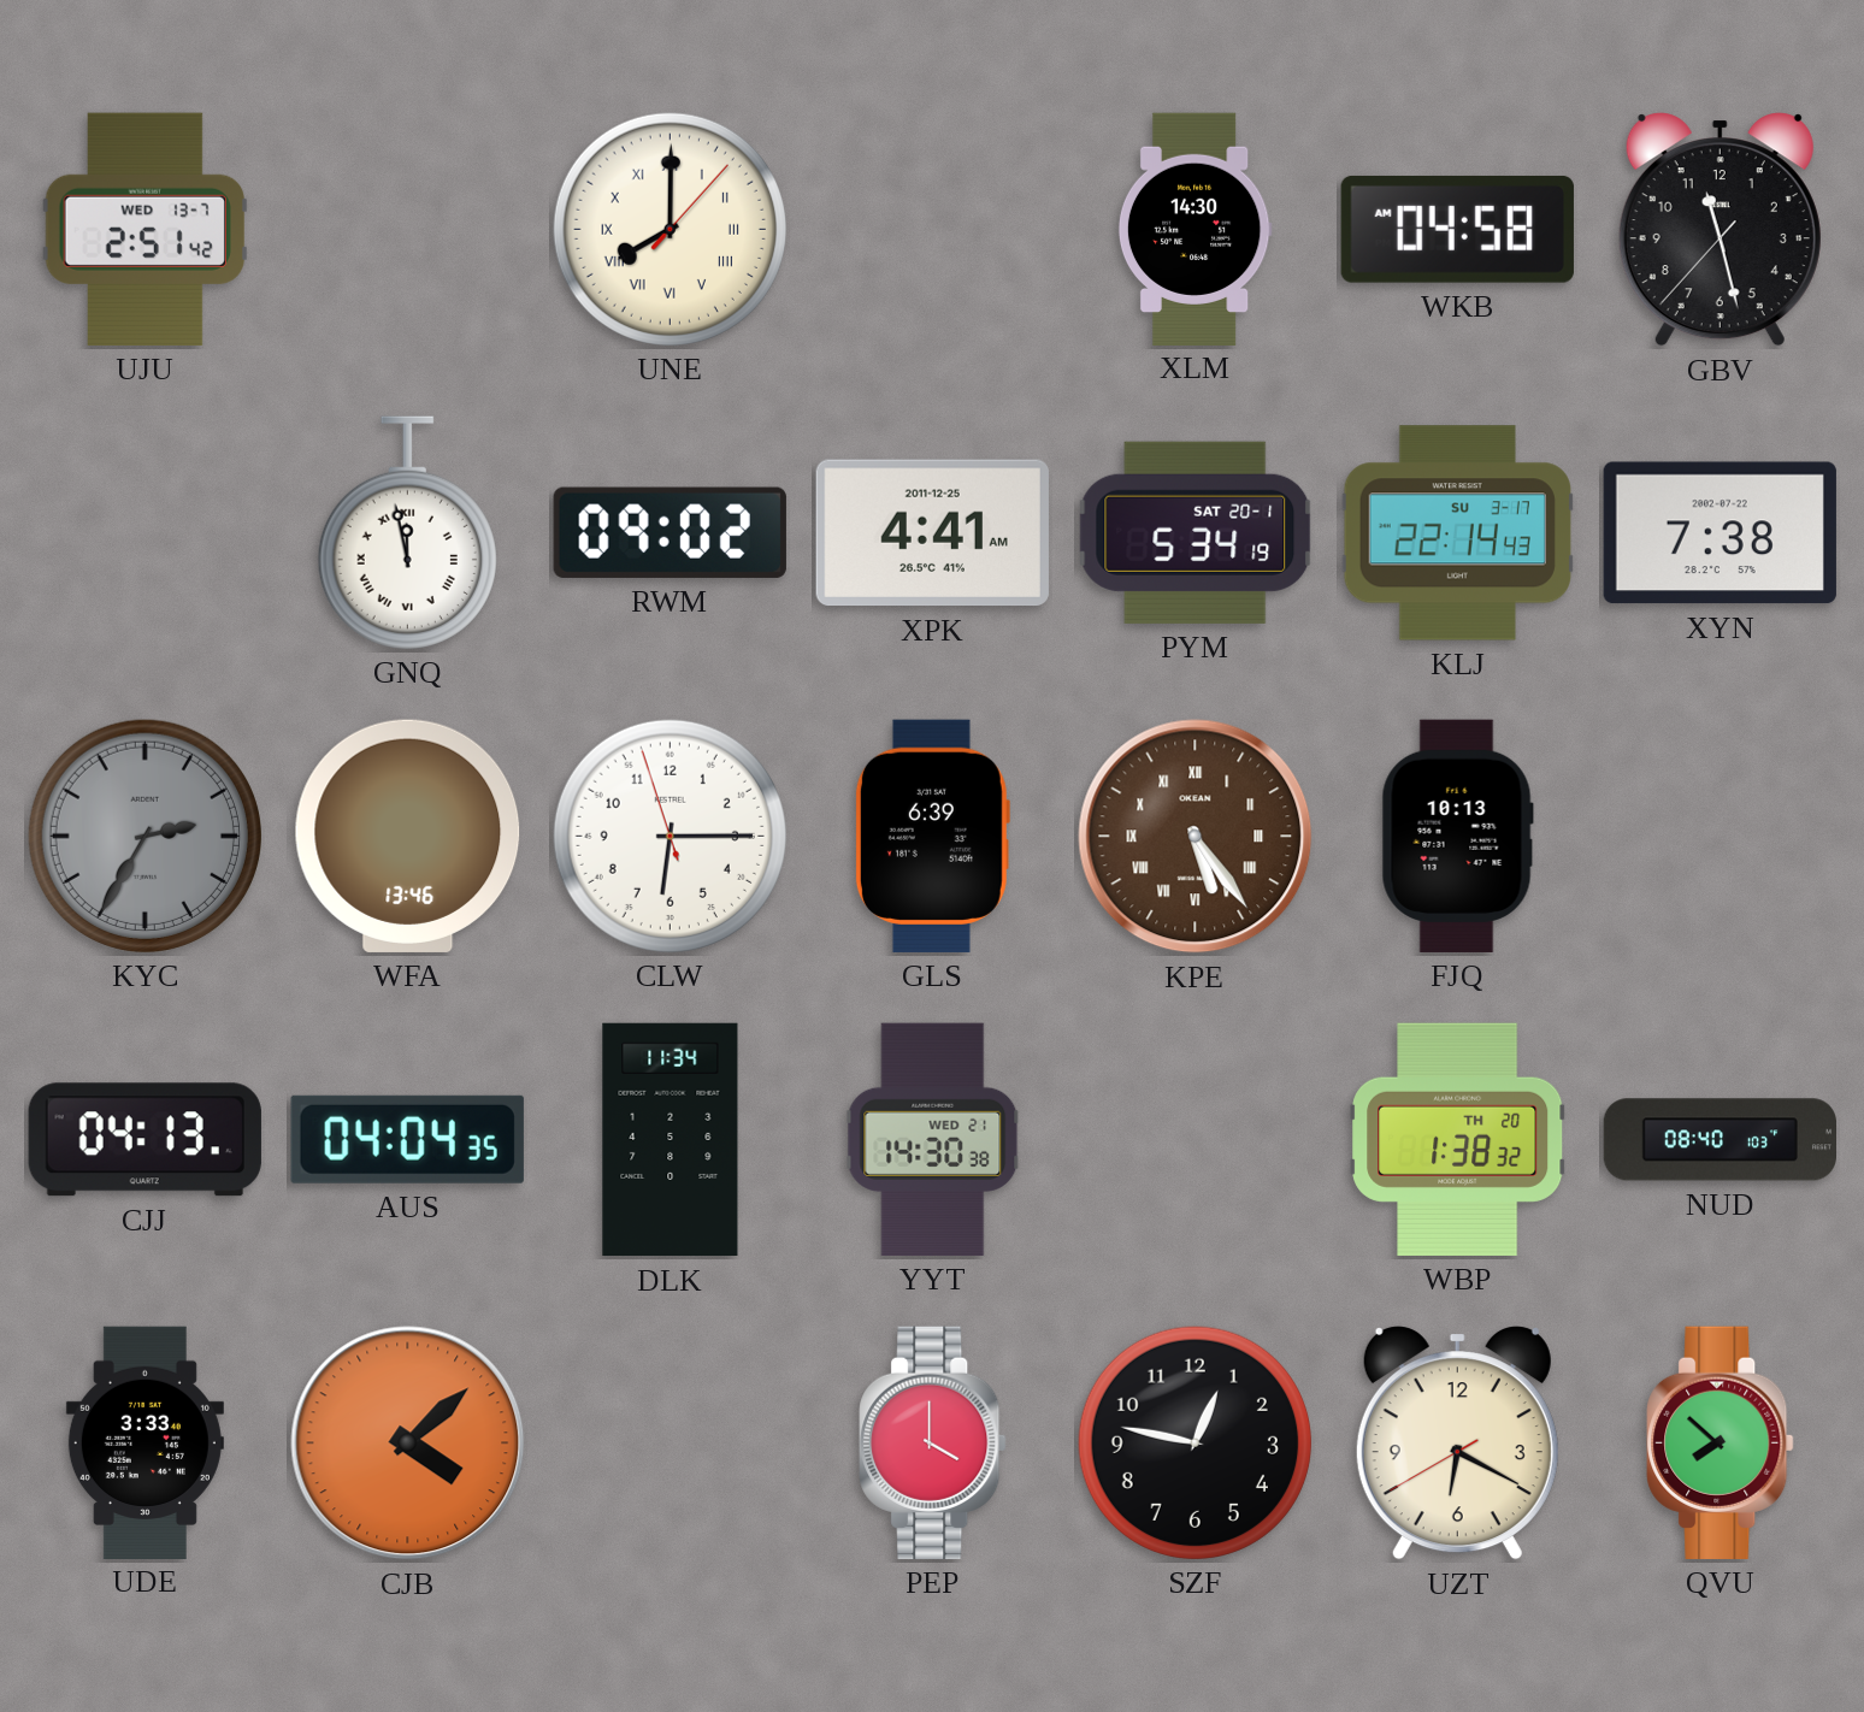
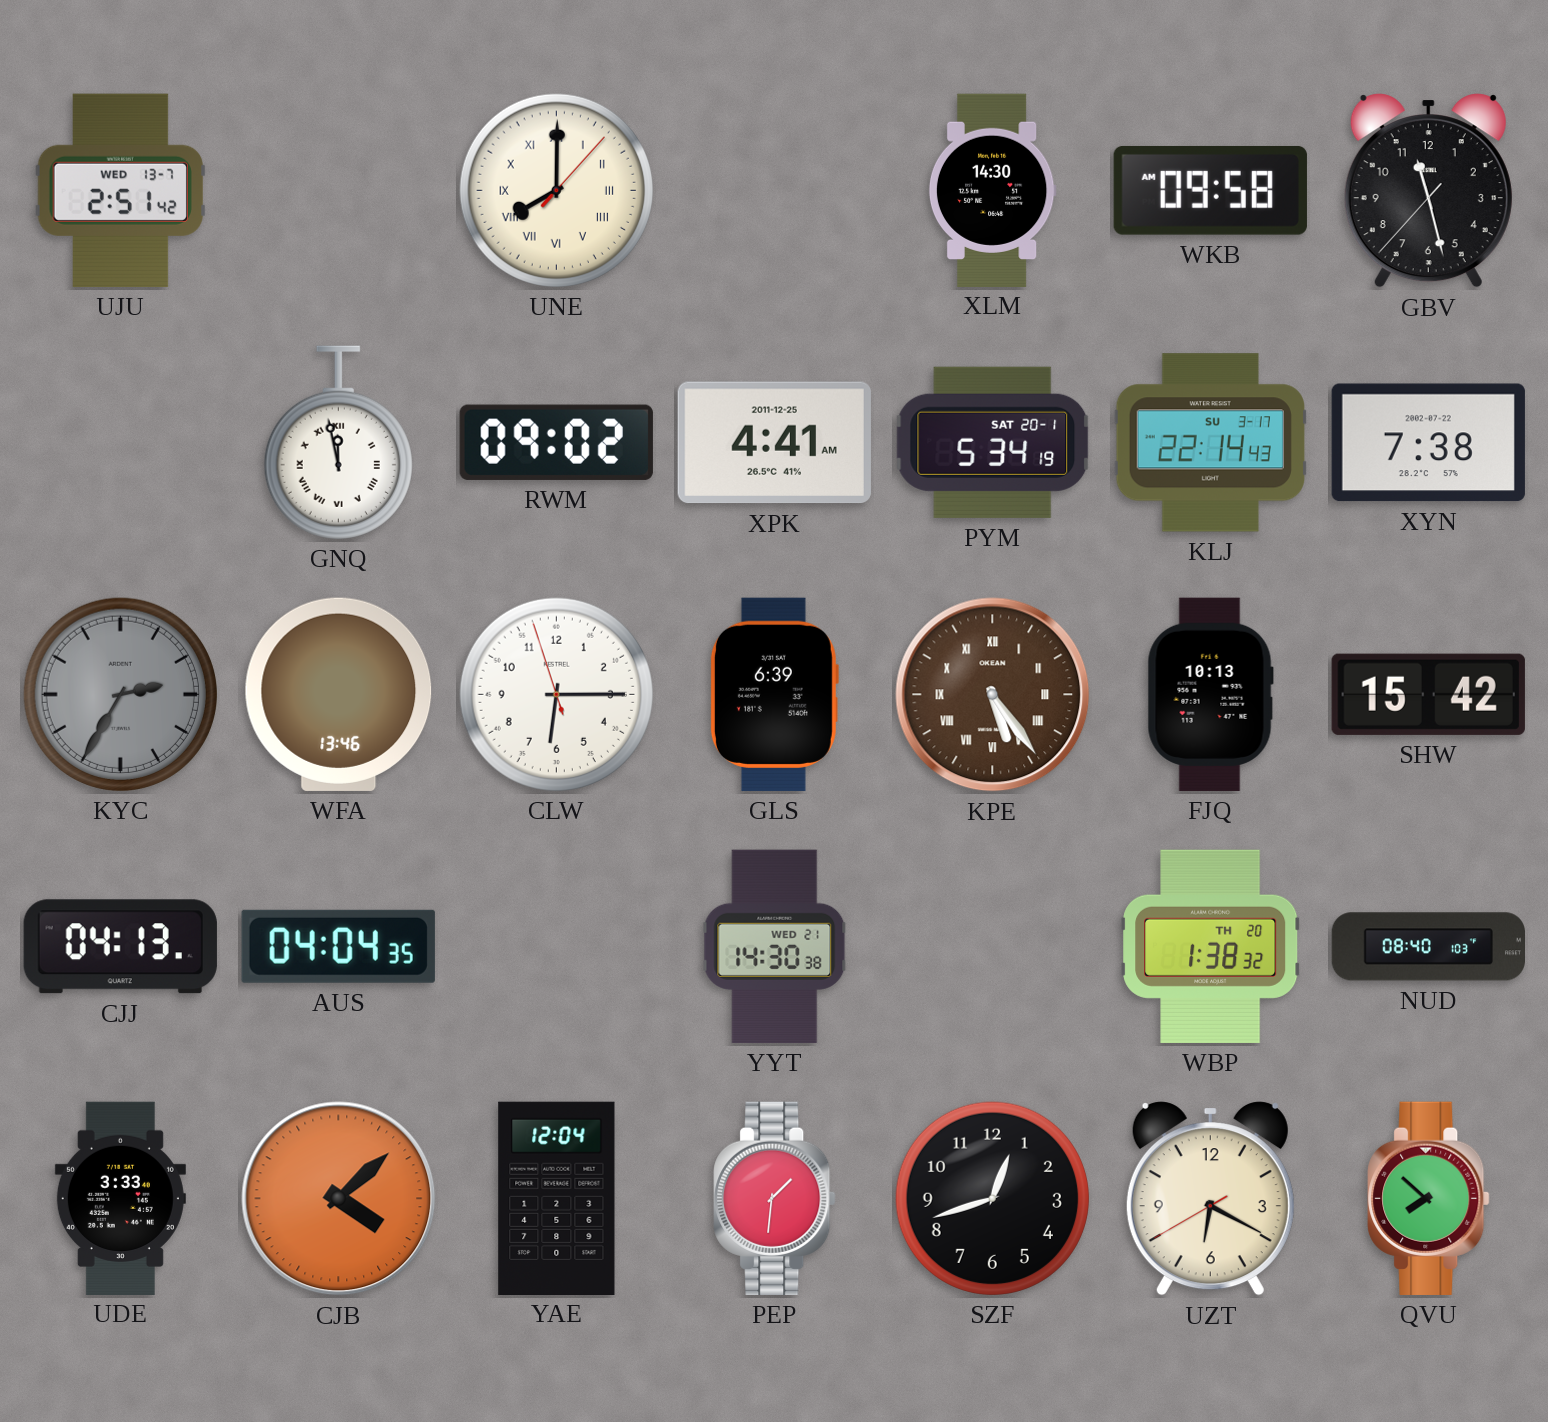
WKB: 04:58 -> 09:58 (1210, 190)
SHW: none -> 15:42 (1428, 694)
DLK: 11:34 -> none (671, 1140)
YAE: none -> 12:04 (557, 1198)
PEP: 4:00 -> 1:31 (775, 1198)
SZF: 12:47 -> 12:42 (992, 1198)
